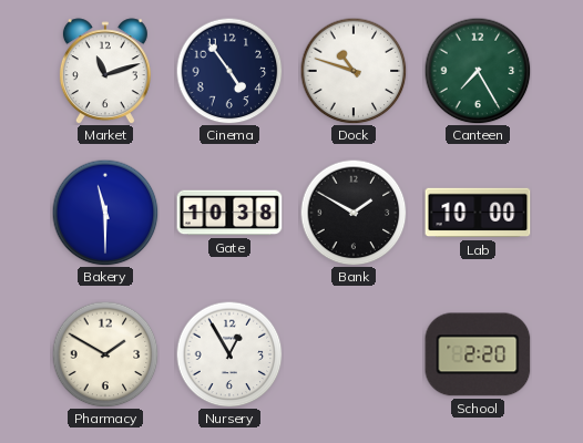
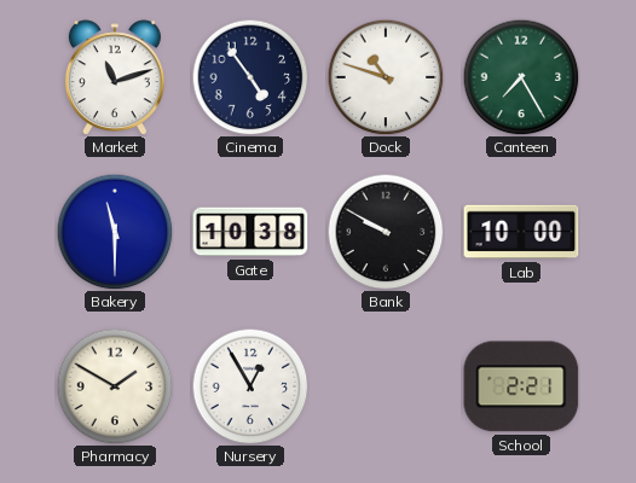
Bank: 1:50 -> 9:50 (386, 232)
School: 2:20 -> 2:21 (521, 386)
